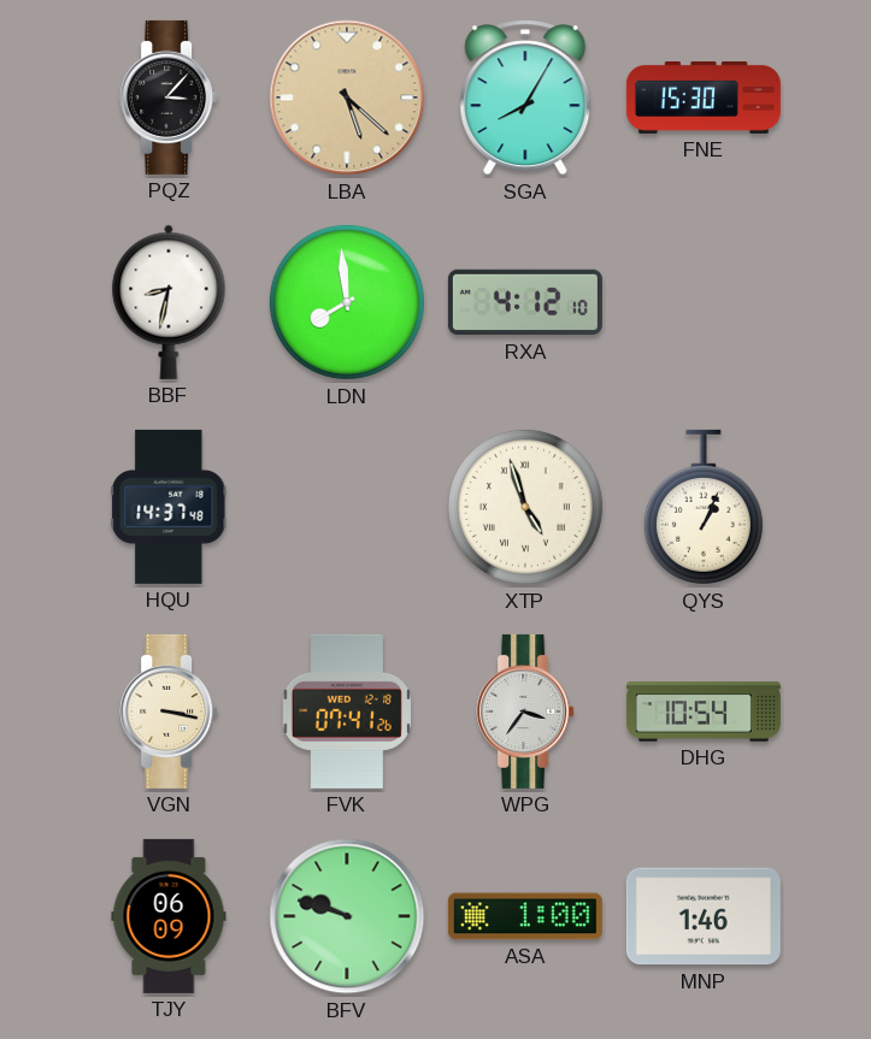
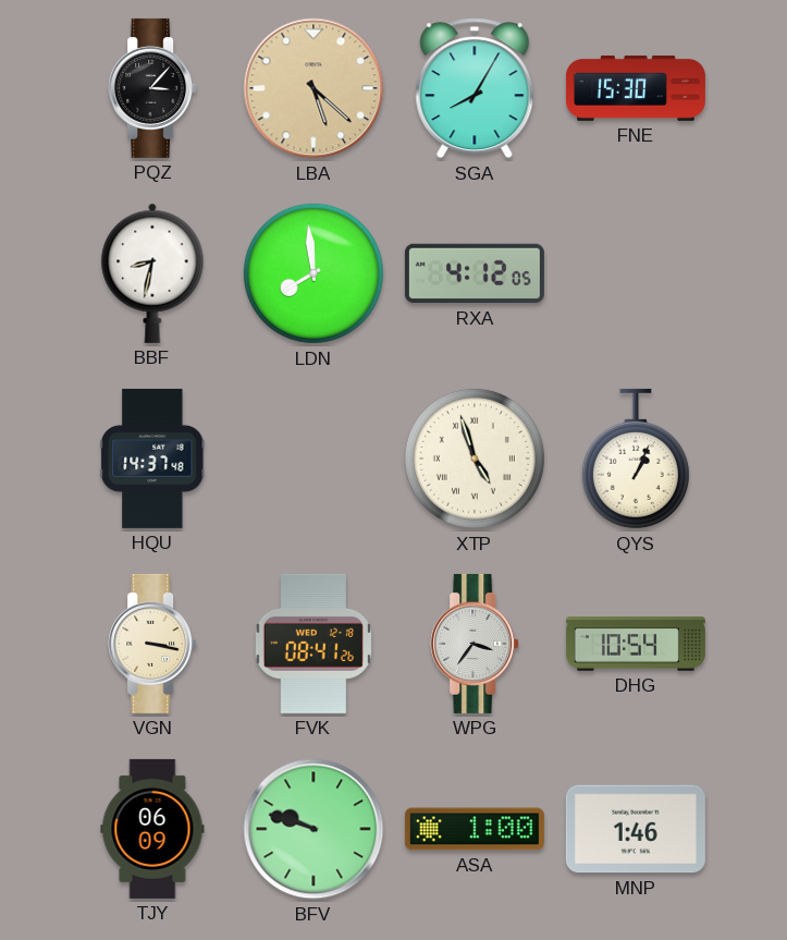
RXA: 4:12:10 -> 4:12:05 (475, 273)
FVK: 07:41 -> 08:41 (313, 644)
